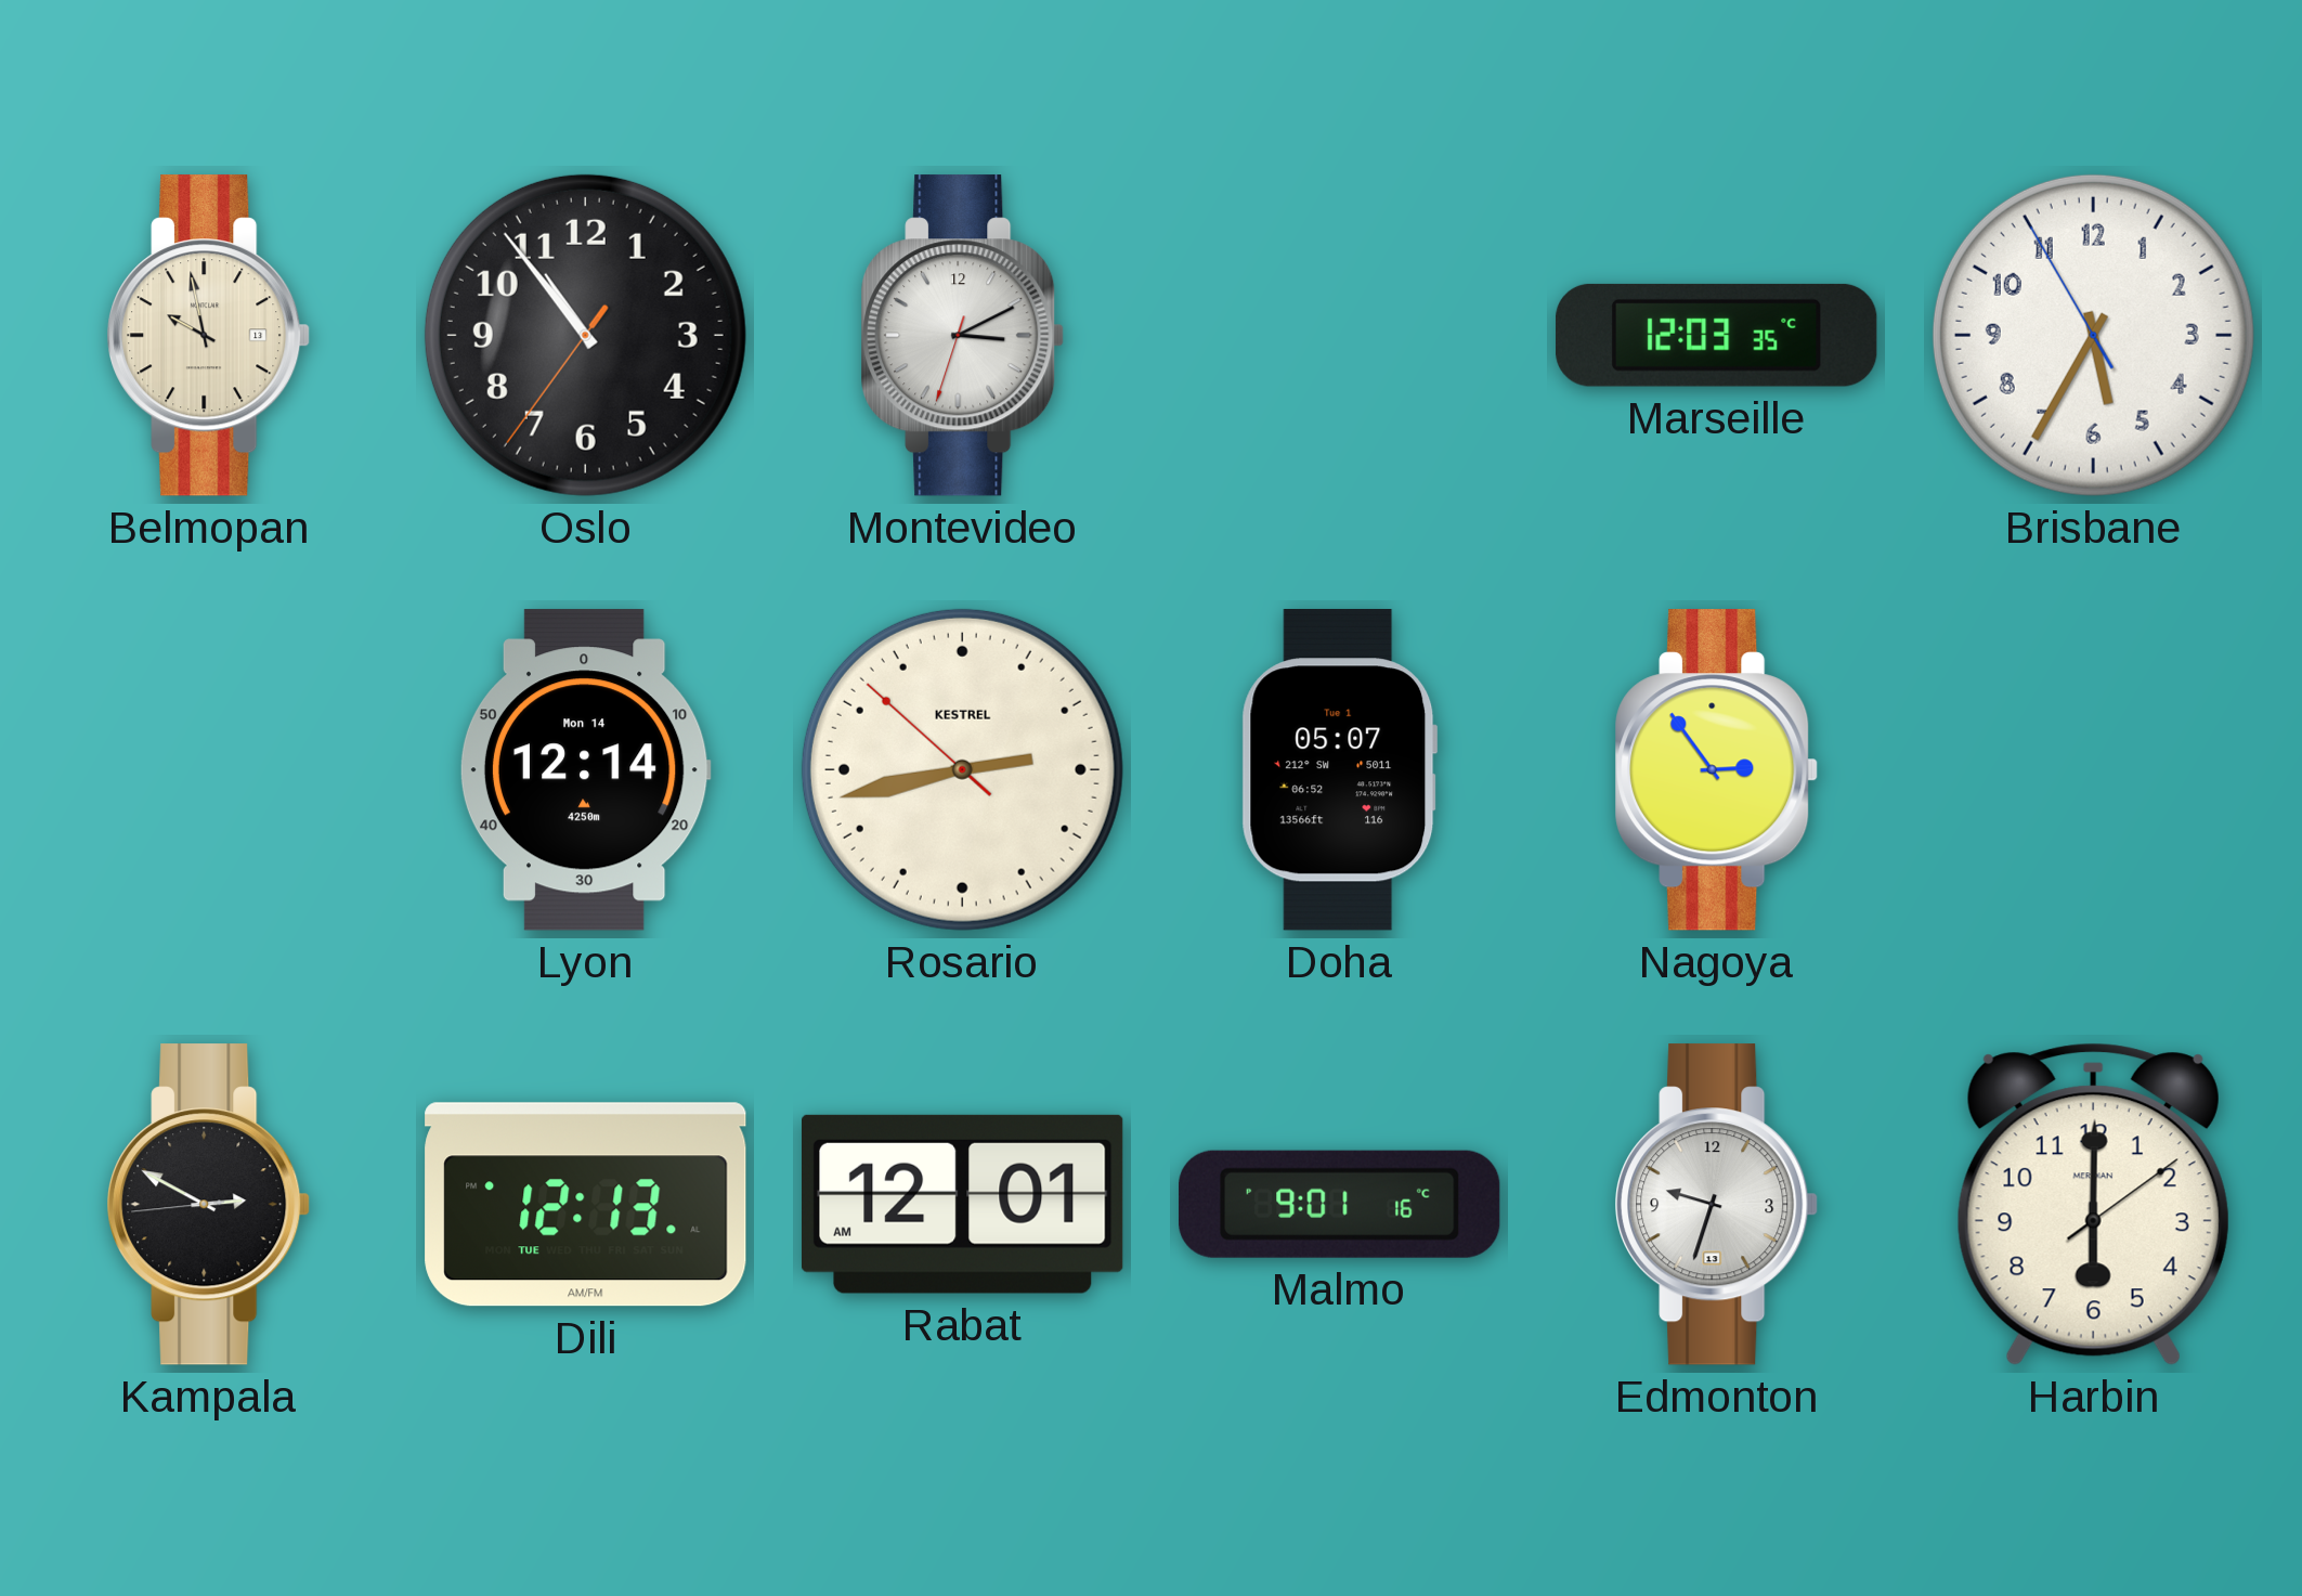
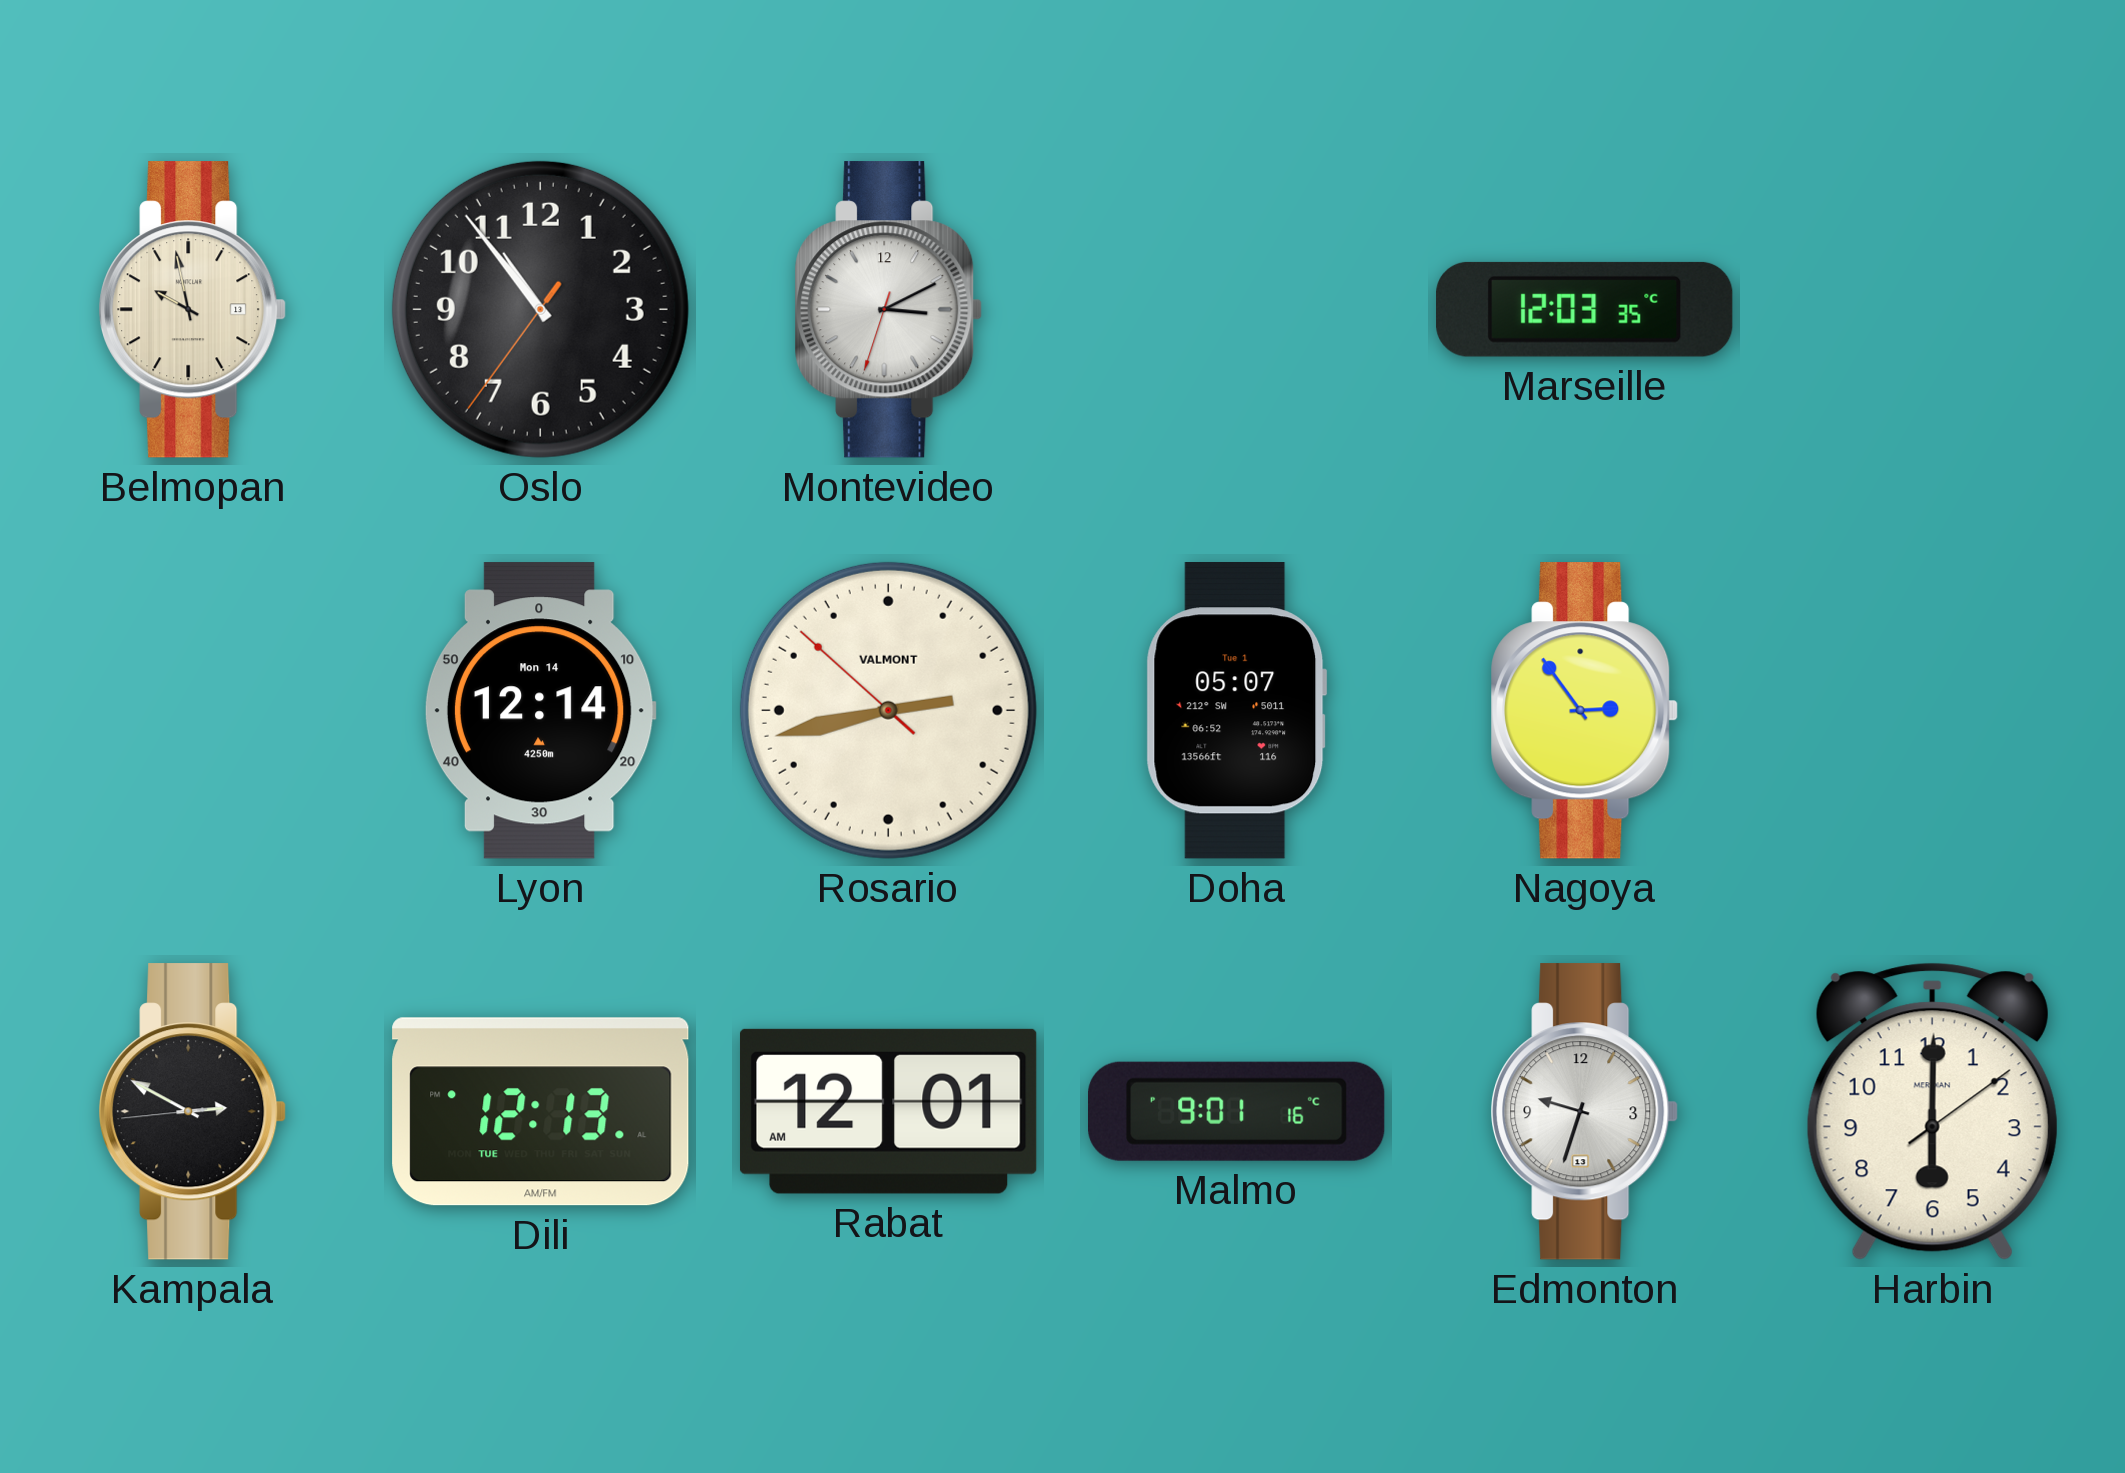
Brisbane: 5:34 -> none (2093, 335)
Rosario brand: KESTREL -> VALMONT (888, 710)
